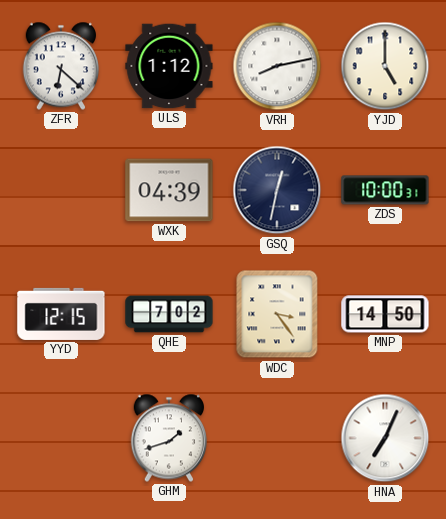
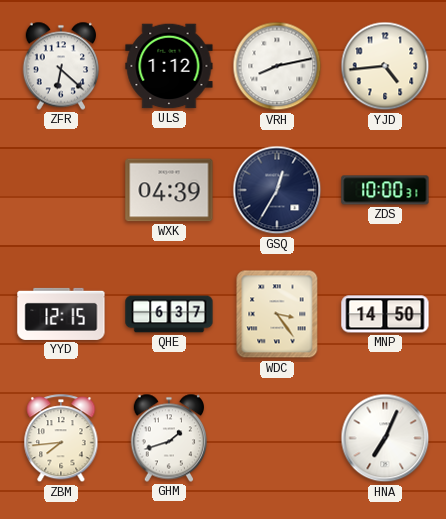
YJD: 5:00 -> 4:44 (385, 66)
GSQ: 12:32 -> 12:35 (277, 190)
QHE: 7:02 -> 6:37 (169, 314)
ZBM: none -> 7:44 (61, 439)
